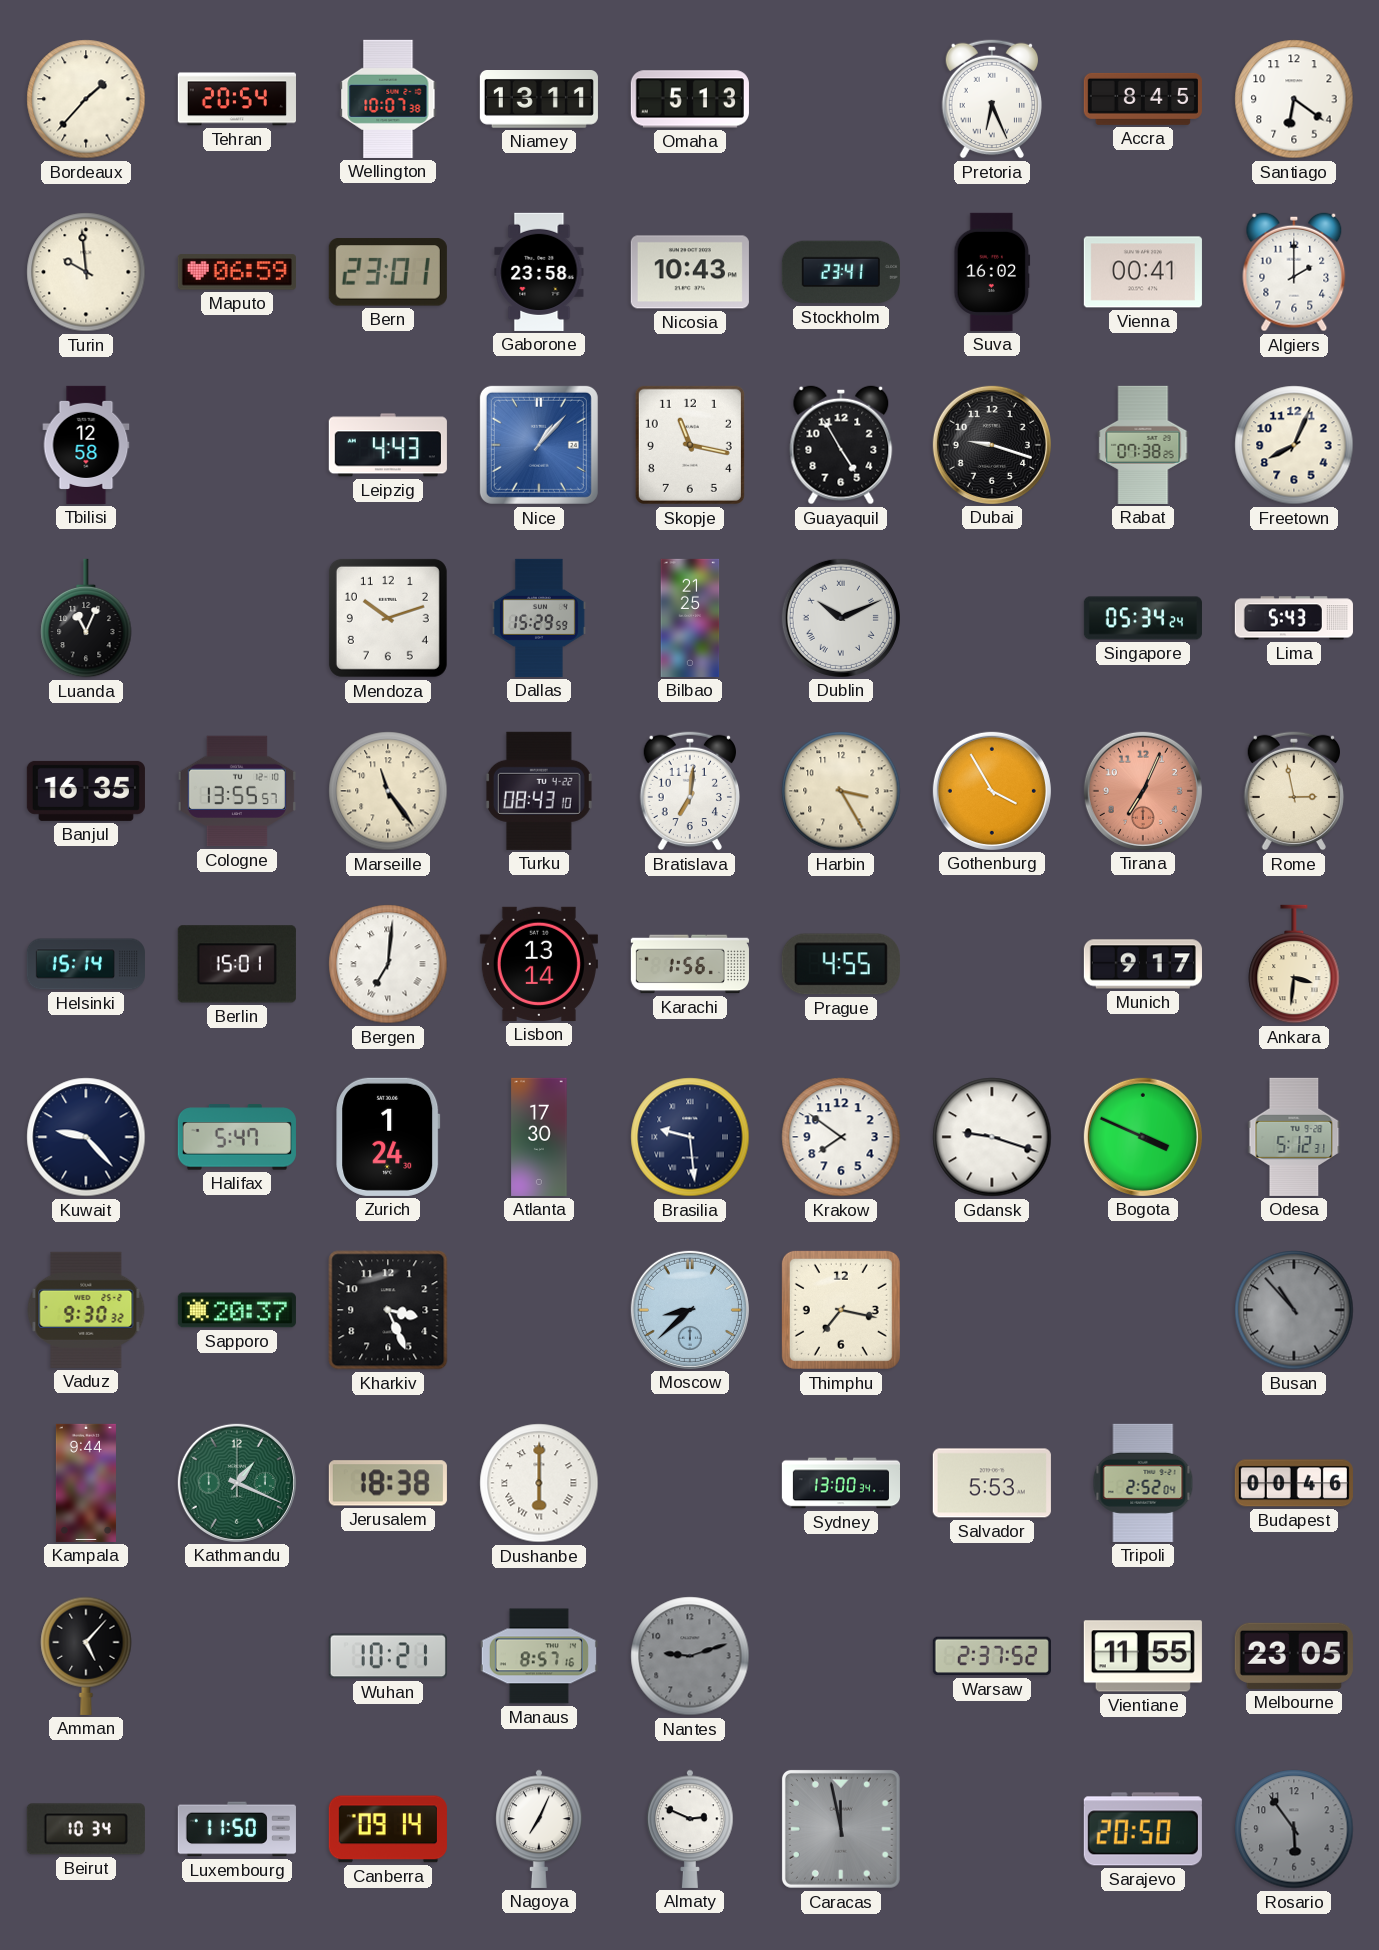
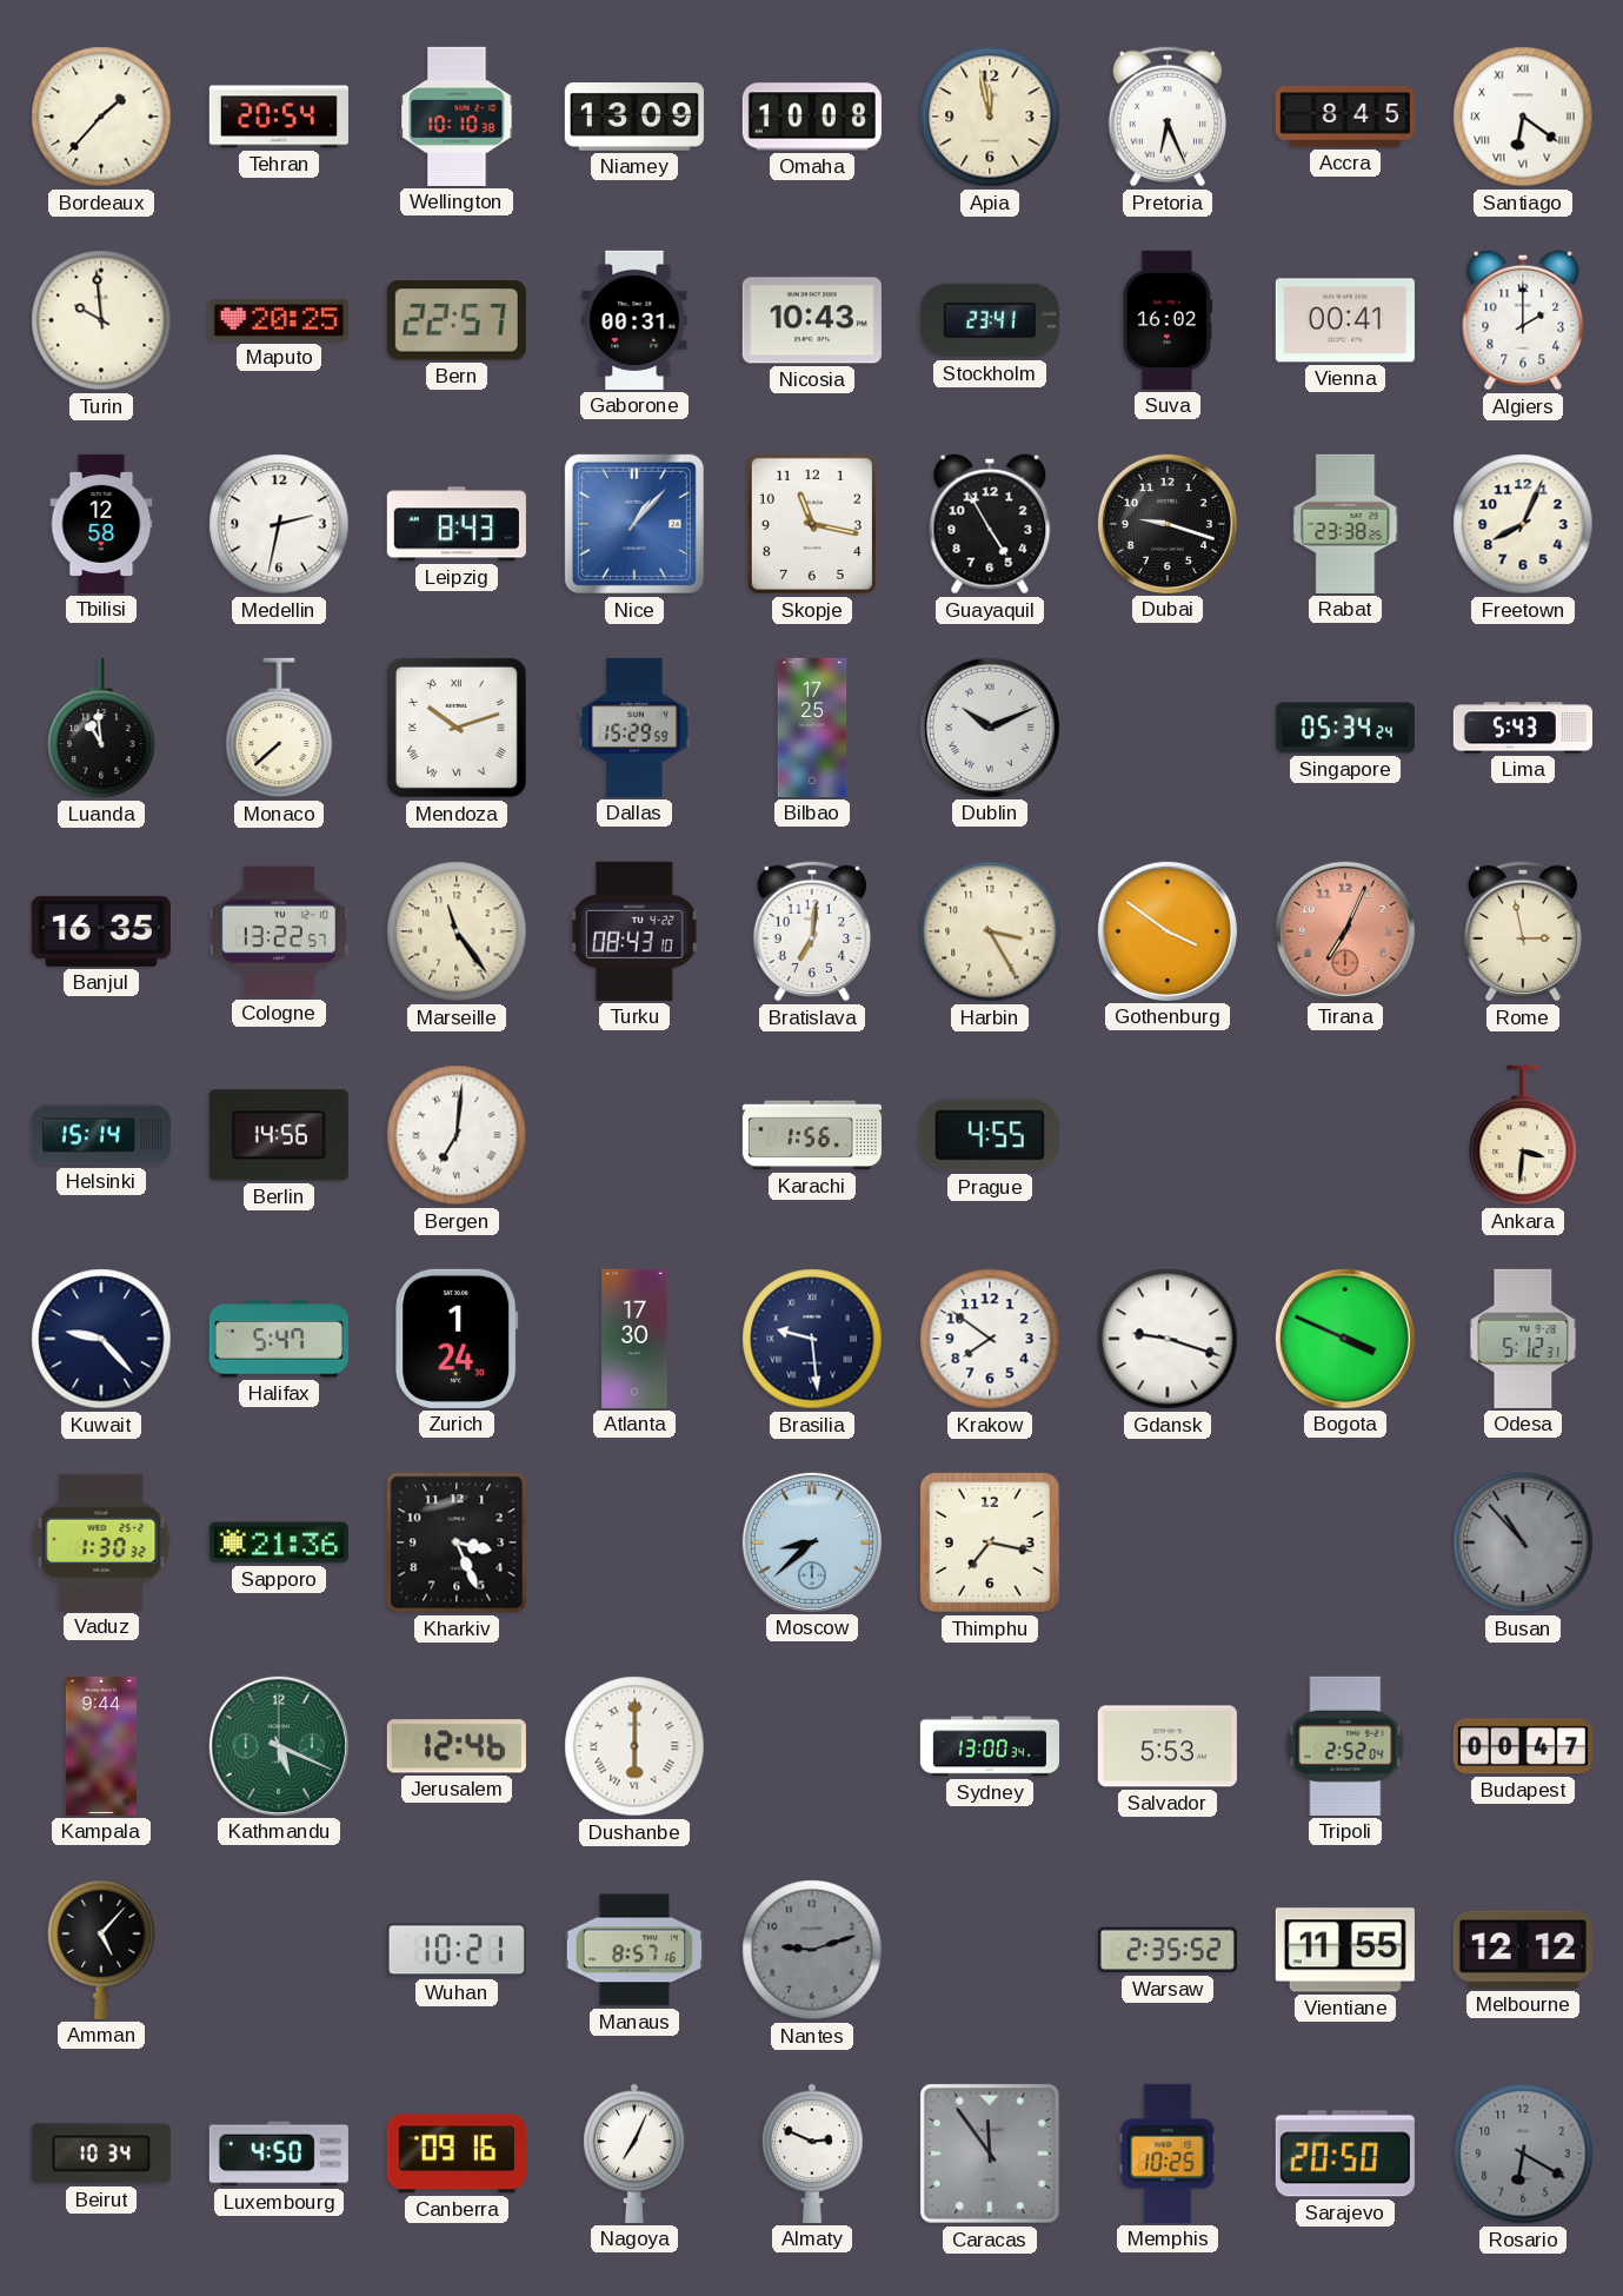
Wellington: 10:07 -> 10:10 (457, 117)
Niamey: 13:11 -> 13:09 (634, 118)
Omaha: 5:13 -> 10:08 (812, 117)
Apia: none -> 11:58 (990, 117)
Santiago numerals: Arabic -> Roman (1523, 117)
Maputo: 06:59 -> 20:25 (279, 320)
Bern: 23:01 -> 22:57 (457, 320)
Gaborone: 23:58 -> 00:31 (634, 320)
Medellin: none -> 2:32 (279, 524)
Leipzig: 4:43 -> 8:43 (457, 524)
Rabat: 07:38 -> 23:38 (1345, 524)
Luanda: 11:04 -> 10:59 (101, 728)
Monaco: none -> 7:38 (279, 728)
Mendoza numerals: Arabic -> Roman (457, 728)
Bilbao: 21:25 -> 17:25 (812, 728)
Cologne: 13:55 -> 13:22 (279, 931)
Gothenburg: 3:55 -> 3:51 (1168, 931)
Berlin: 15:01 -> 14:56 (279, 1135)
Lisbon: 13:14 -> none (539, 964)
Munich: 9:17 -> none (1143, 964)
Vaduz: 9:30 -> 1:30 (101, 1542)
Sapporo: 20:37 -> 21:36 (279, 1542)
Kathmandu: 1:19 -> 5:19 (279, 1746)
Jerusalem: 18:38 -> 12:46 (457, 1746)
Budapest: 00:46 -> 00:47 (1523, 1746)
Warsaw: 2:37 -> 2:35 (1168, 1950)
Melbourne: 23:05 -> 12:12 (1523, 1950)
Luxembourg: 11:50 -> 4:50 (279, 2154)
Canberra: 09:14 -> 09:16 (457, 2154)
Caracas: 11:58 -> 11:54 (990, 2154)
Memphis: none -> 10:25 (1168, 2154)
Rosario: 5:54 -> 6:20 (1523, 2154)
